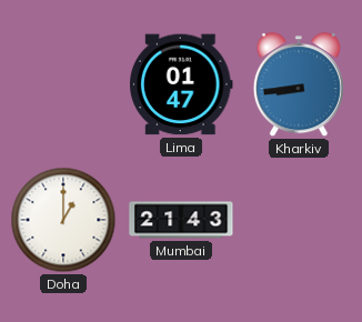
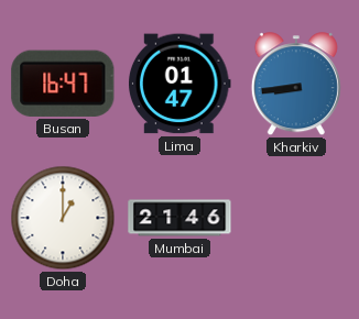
Busan: none -> 16:47 (63, 84)
Mumbai: 21:43 -> 21:46 (179, 218)
